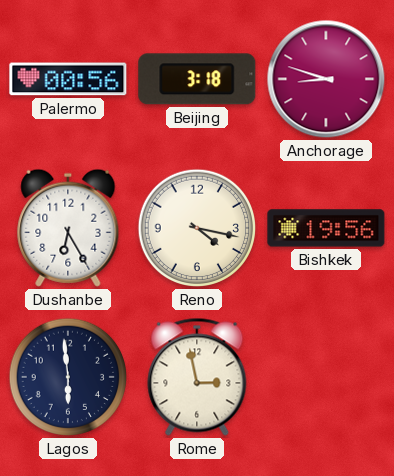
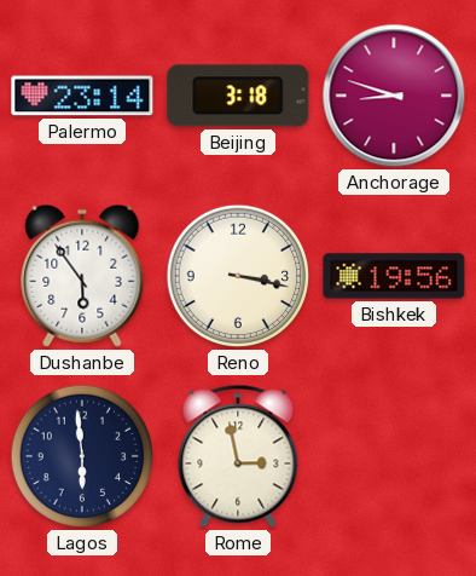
Palermo: 00:56 -> 23:14 (82, 96)
Dushanbe: 6:25 -> 5:54 (82, 276)
Reno: 4:17 -> 3:17 (238, 276)
